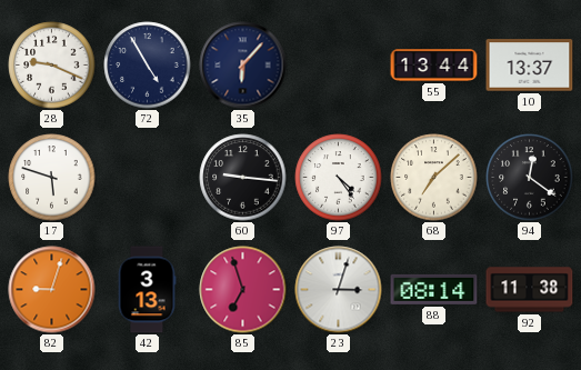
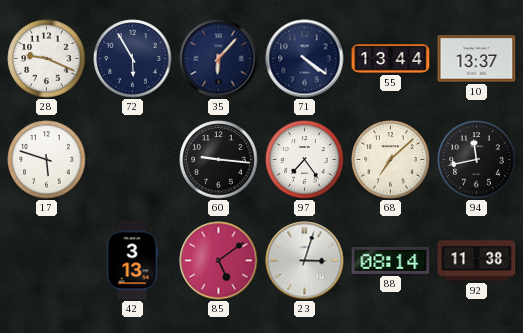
72: 4:55 -> 5:55 (133, 59)
71: none -> 4:21 (305, 59)
97: 4:24 -> 7:24 (305, 160)
94: 12:21 -> 11:43 (477, 160)
82: 9:03 -> none (52, 290)
85: 6:57 -> 5:09 (219, 261)
